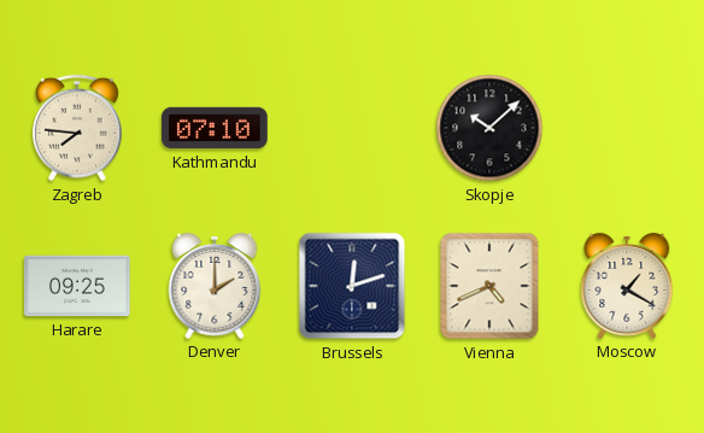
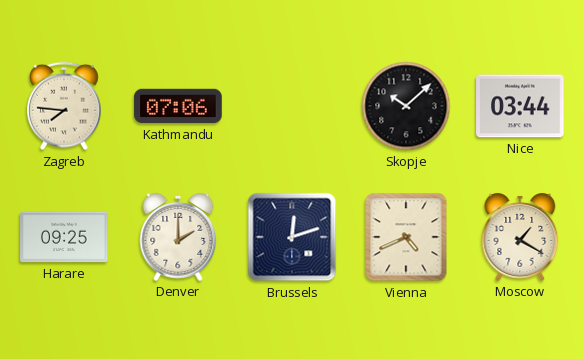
Kathmandu: 07:10 -> 07:06 (178, 106)
Nice: none -> 03:44 (520, 106)
